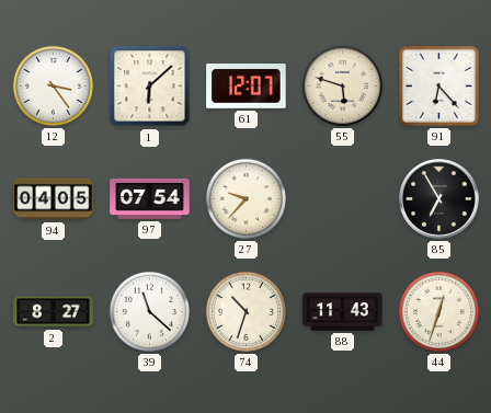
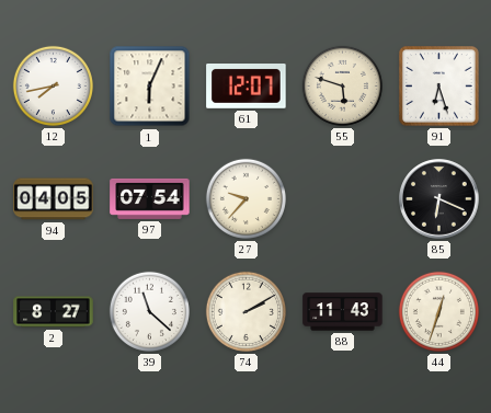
12: 3:24 -> 7:43 (53, 85)
1: 6:08 -> 6:04 (150, 87)
91: 6:23 -> 6:27 (439, 87)
85: 6:55 -> 6:19 (439, 199)
74: 10:33 -> 2:10 (245, 311)
